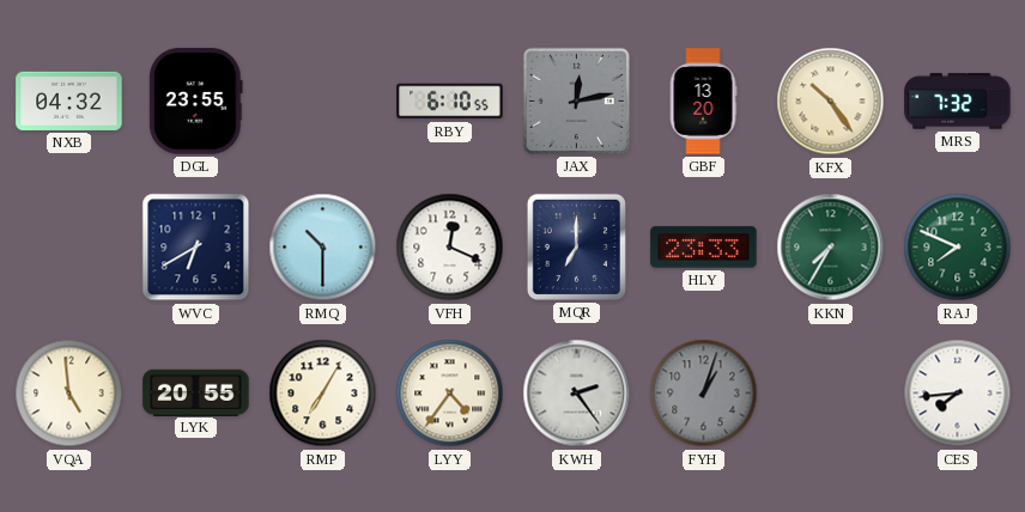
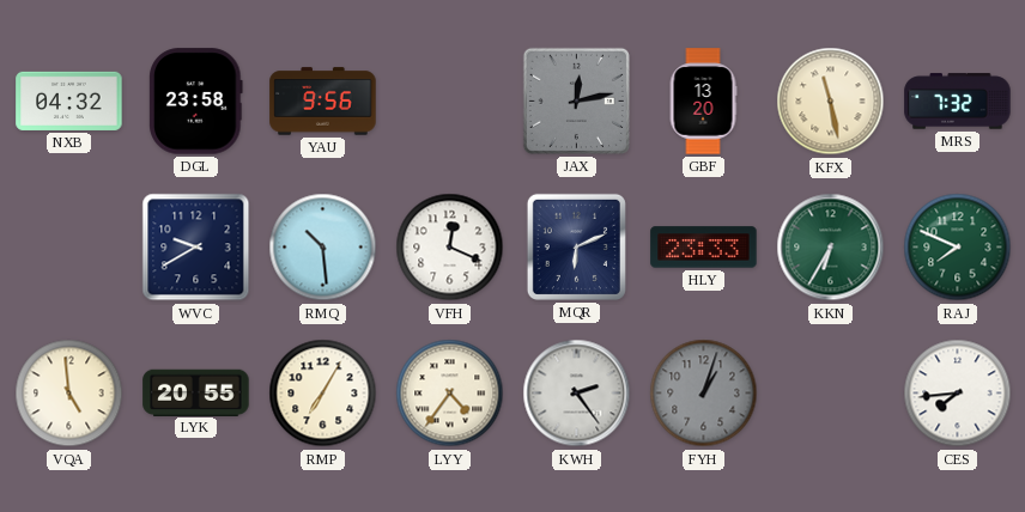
DGL: 23:55 -> 23:58 (196, 102)
YAU: none -> 9:56 (323, 102)
RBY: 6:10 -> none (450, 102)
KFX: 10:24 -> 11:28 (831, 102)
WVC: 6:40 -> 9:40 (196, 248)
RMQ: 10:30 -> 10:29 (323, 248)
MQR: 7:00 -> 6:11 (576, 246)
KKN: 7:35 -> 6:35 (831, 248)
